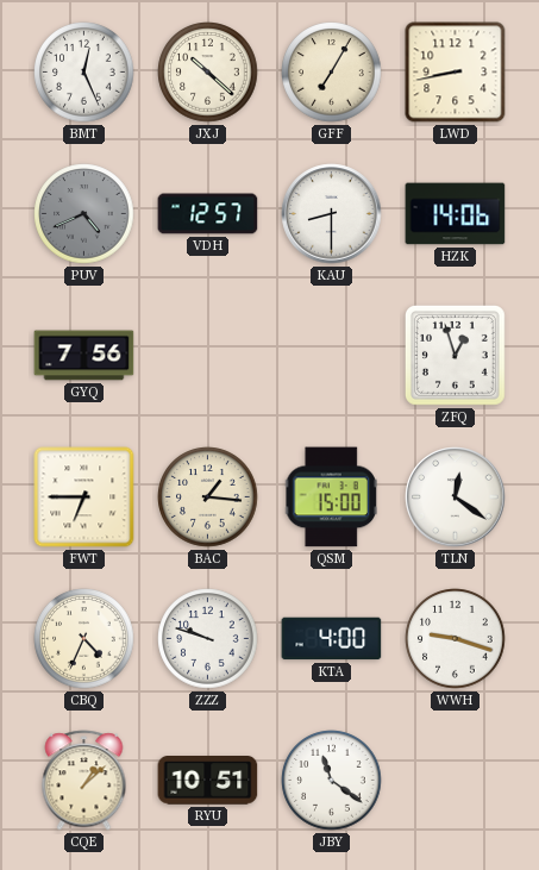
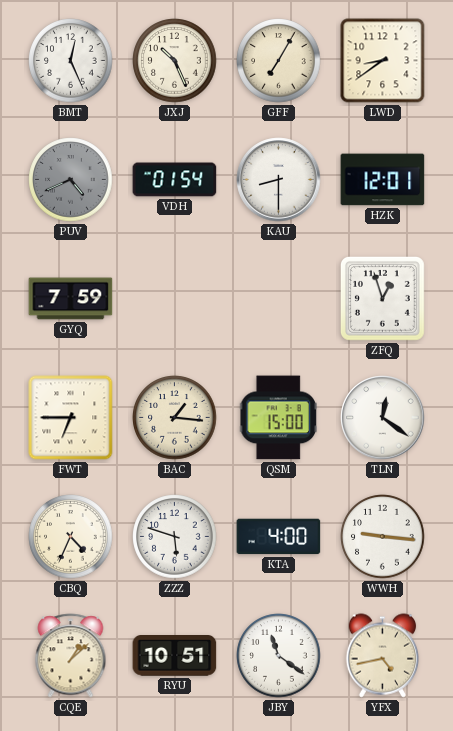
JXJ: 10:22 -> 10:26 (175, 61)
LWD: 8:43 -> 8:39 (383, 61)
VDH: 12:57 -> 01:54 (175, 180)
HZK: 14:06 -> 12:01 (383, 180)
GYQ: 7:56 -> 7:59 (71, 299)
ZZZ: 9:48 -> 5:48 (175, 537)
WWH: 9:18 -> 9:16 (383, 537)
YFX: none -> 4:43 (383, 656)
